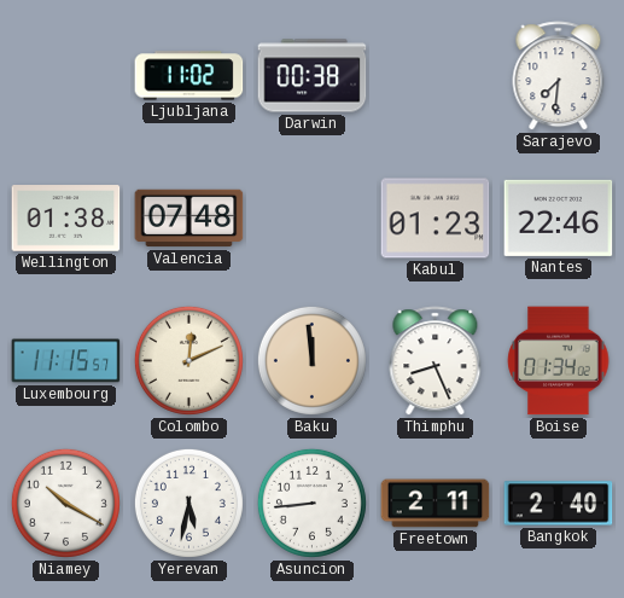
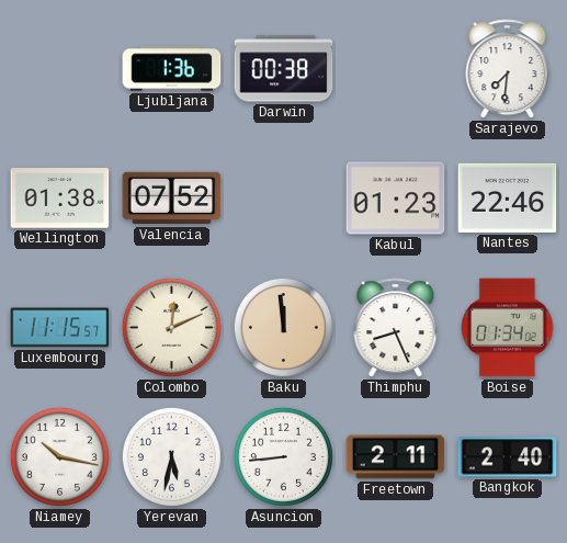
Ljubljana: 11:02 -> 1:36 (172, 69)
Valencia: 07:48 -> 07:52 (172, 199)
Niamey: 10:20 -> 10:17 (59, 456)
